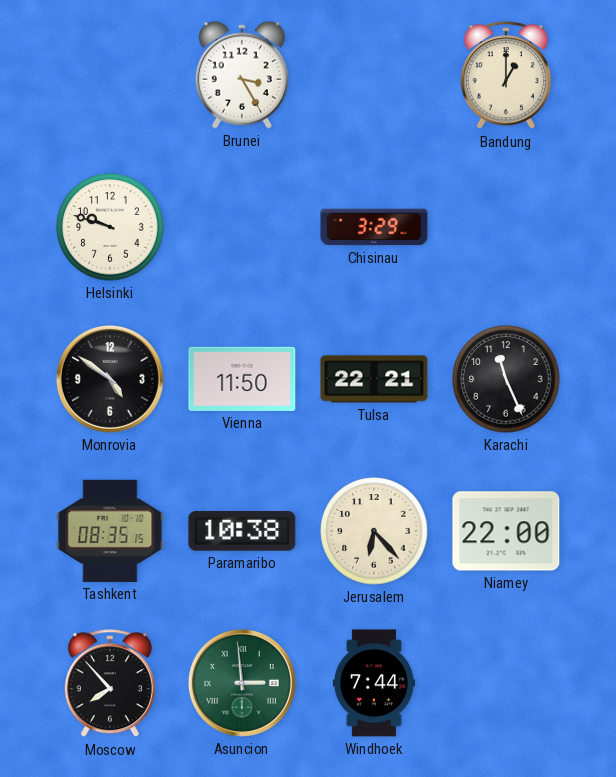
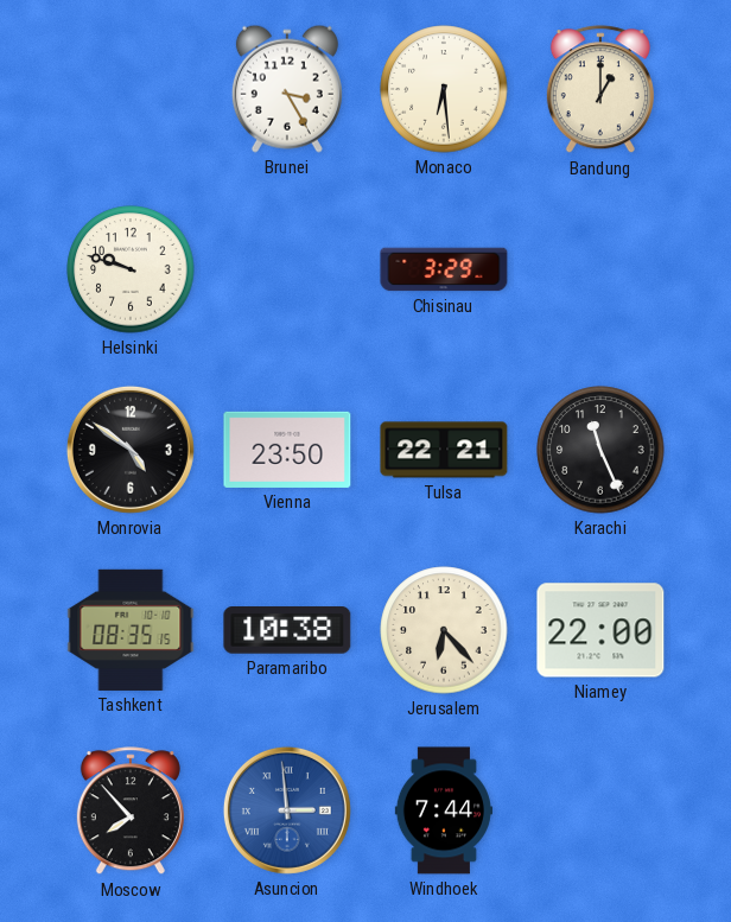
Monaco: none -> 6:29 (444, 89)
Vienna: 11:50 -> 23:50 (287, 450)
Asuncion dial: green -> blue (287, 810)
